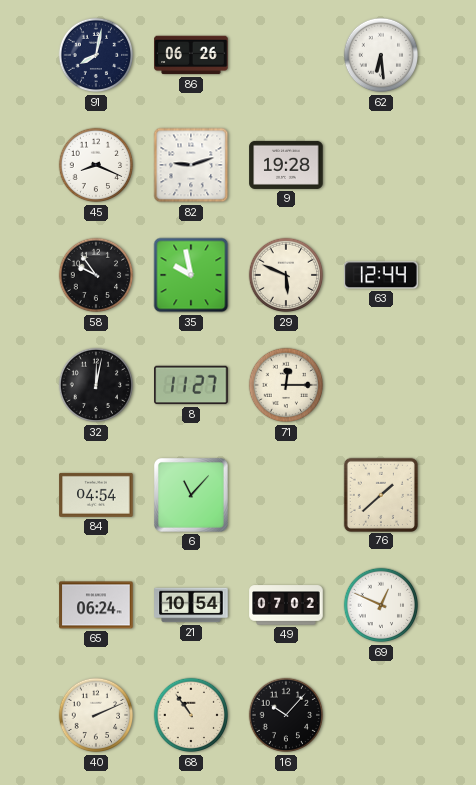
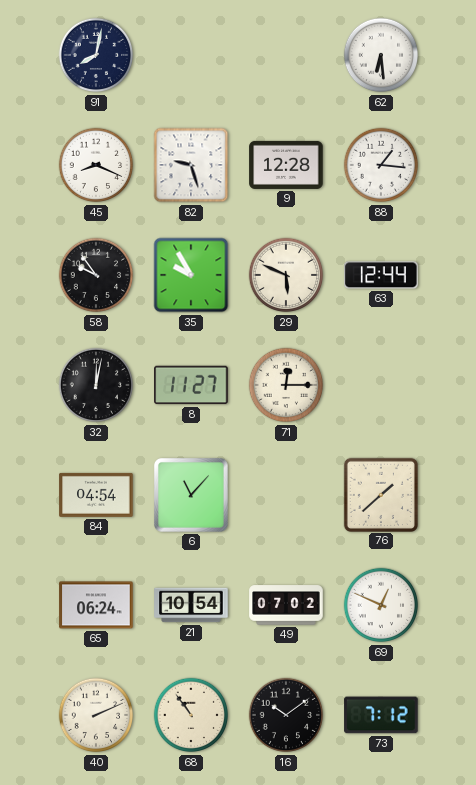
86: 06:26 -> none (191, 55)
82: 9:12 -> 9:27 (191, 165)
9: 19:28 -> 12:28 (286, 165)
88: none -> 1:16 (381, 165)
35: 9:58 -> 9:55 (191, 275)
16: 10:07 -> 10:09 (286, 715)
73: none -> 7:12 (381, 715)
